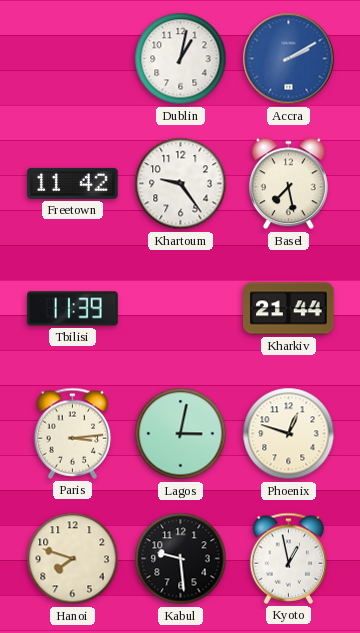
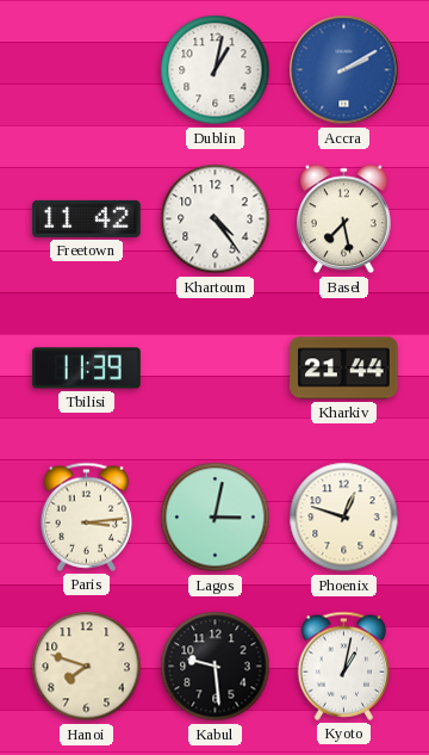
Khartoum: 9:24 -> 4:24 (216, 219)
Kyoto: 12:58 -> 1:02 (344, 666)
